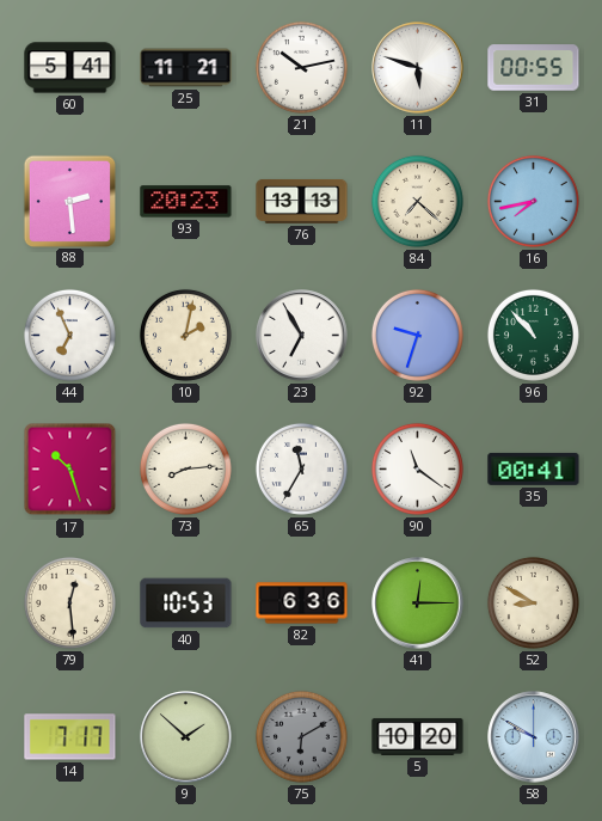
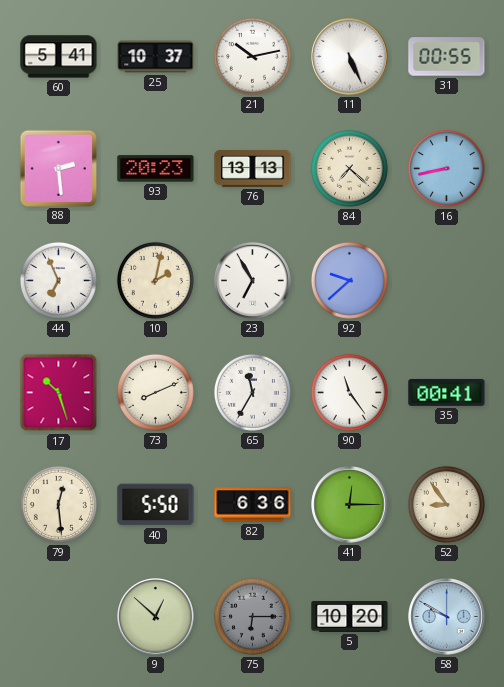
25: 11:21 -> 10:37 (156, 57)
11: 5:48 -> 5:26 (350, 57)
16: 7:43 -> 8:43 (446, 168)
92: 9:33 -> 9:38 (349, 280)
96: 10:53 -> none (533, 335)
73: 8:14 -> 8:11 (155, 392)
90: 11:21 -> 11:24 (349, 392)
40: 10:53 -> 5:50 (156, 505)
52: 8:50 -> 8:54 (446, 504)
14: 7:17 -> none (70, 737)
9: 1:52 -> 12:52 (156, 617)
75: 6:10 -> 6:15 (252, 616)
